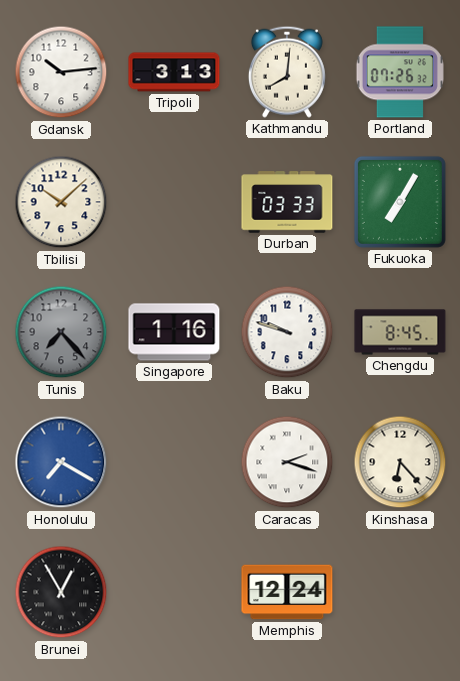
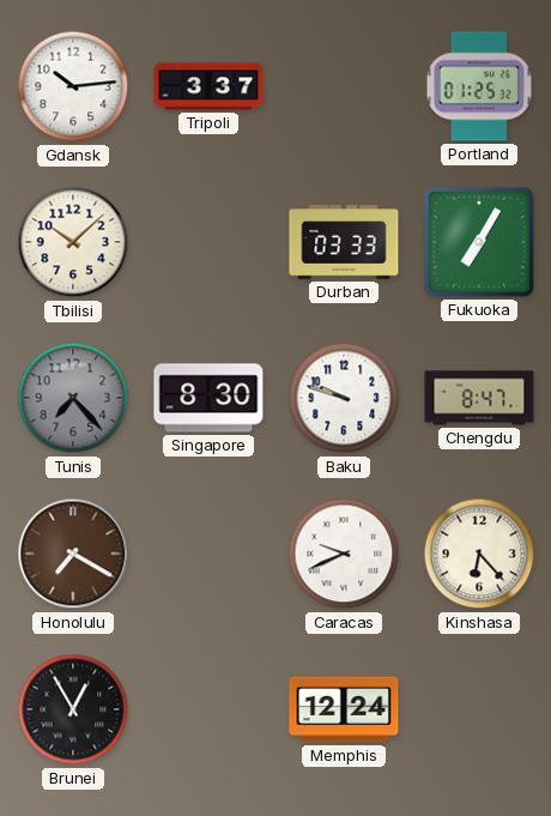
Tripoli: 3:13 -> 3:37 (208, 86)
Kathmandu: 8:01 -> none (287, 72)
Portland: 07:26 -> 01:25 (479, 86)
Singapore: 1:16 -> 8:30 (208, 398)
Chengdu: 8:45 -> 8:47 (479, 398)
Honolulu dial: blue -> brown (73, 554)
Caracas: 2:18 -> 9:41 (344, 554)
